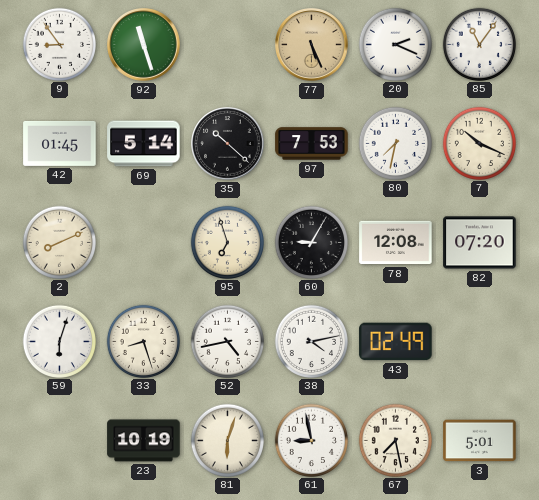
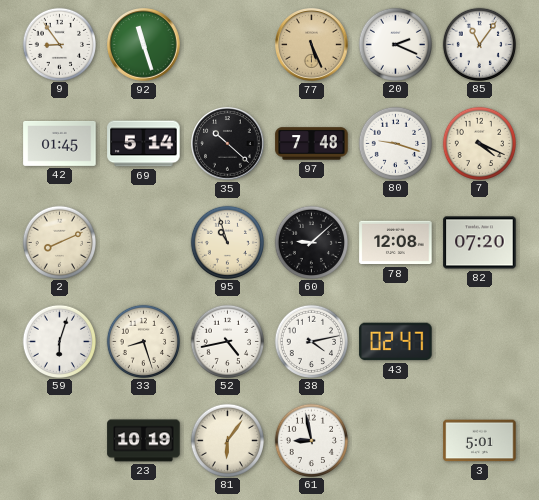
97: 7:53 -> 7:48 (312, 144)
80: 7:32 -> 9:18 (395, 143)
7: 10:19 -> 4:19 (479, 143)
95: 6:57 -> 10:57 (227, 242)
60: 9:05 -> 9:08 (311, 242)
43: 02:49 -> 02:47 (396, 342)
81: 6:03 -> 6:06 (227, 440)
67: 7:28 -> none (395, 440)
